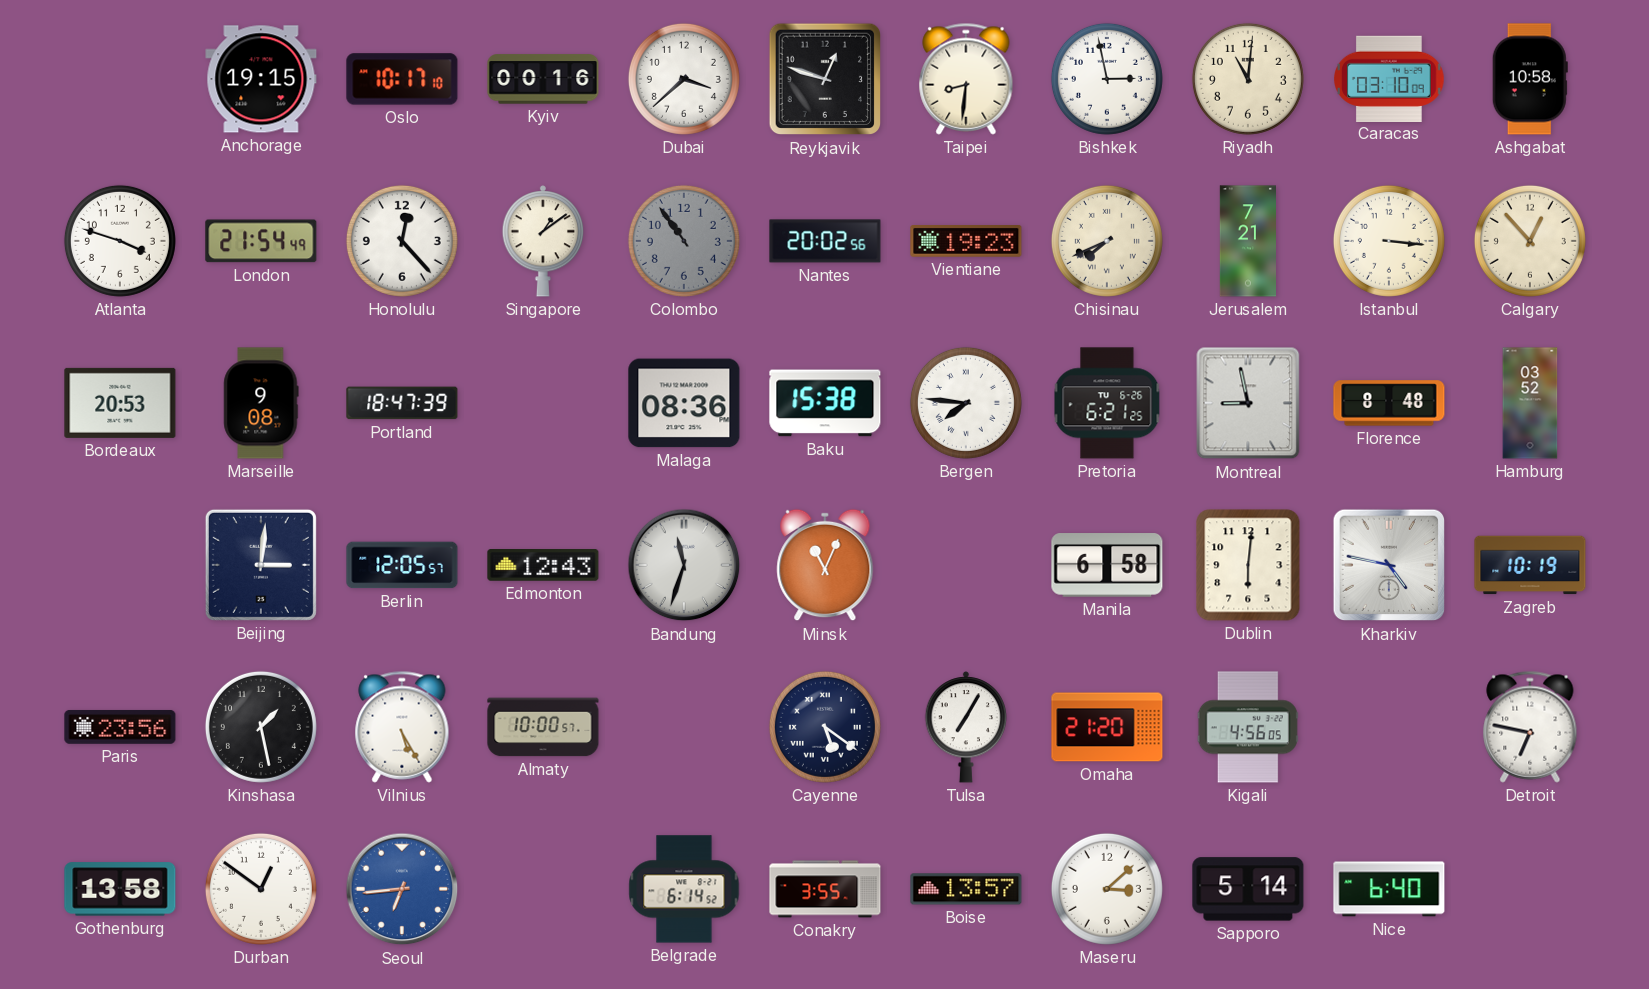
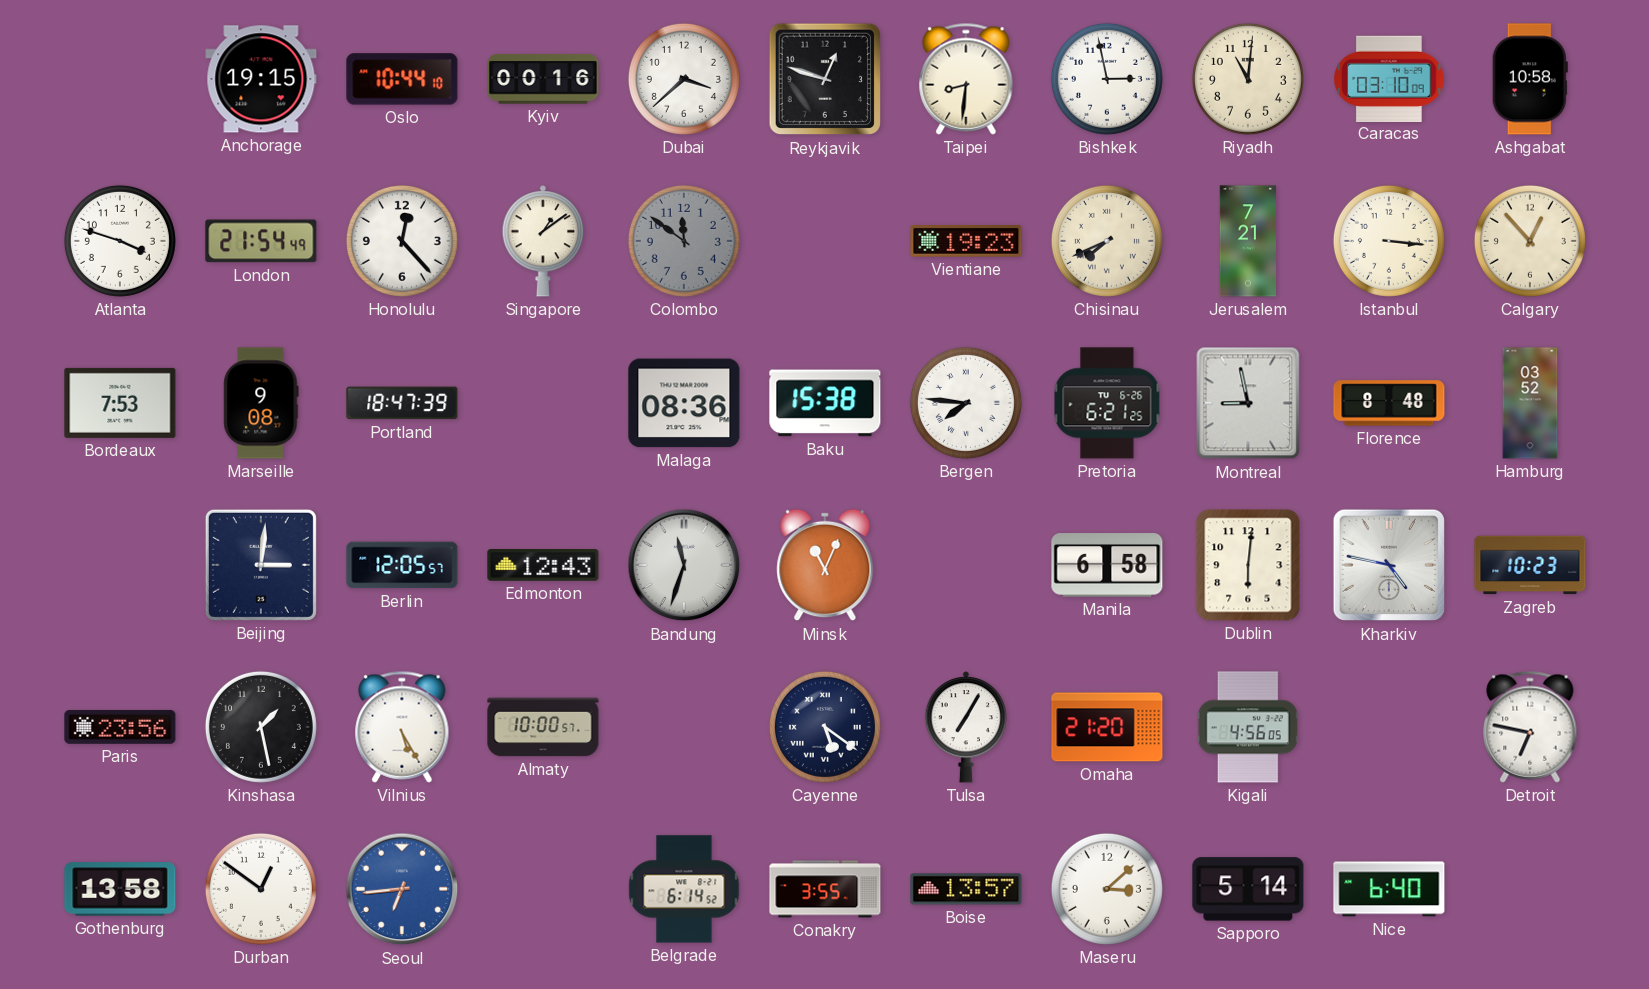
Oslo: 10:17 -> 10:44 (402, 79)
Colombo: 10:54 -> 11:51 (684, 241)
Nantes: 20:02 -> none (825, 241)
Bordeaux: 20:53 -> 7:53 (120, 403)
Zagreb: 10:19 -> 10:23 (1530, 565)
